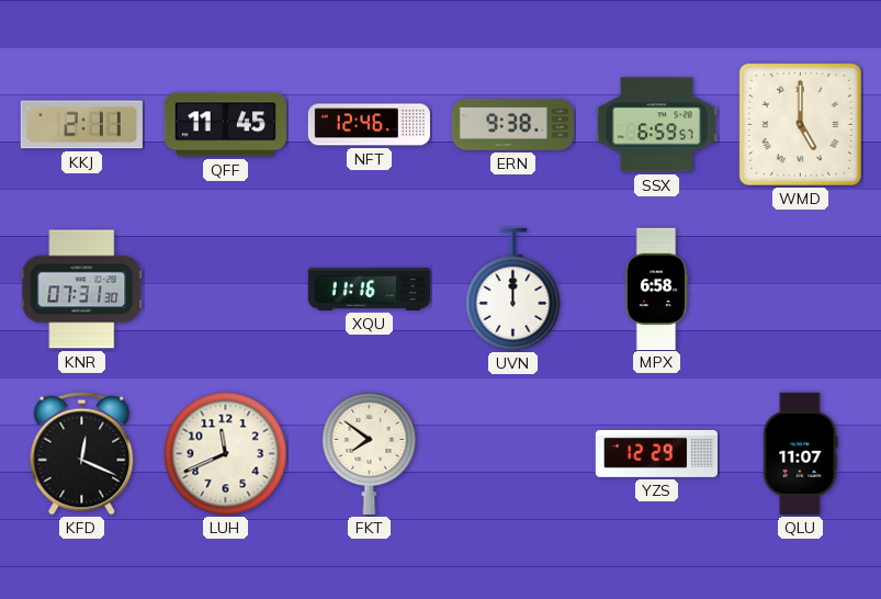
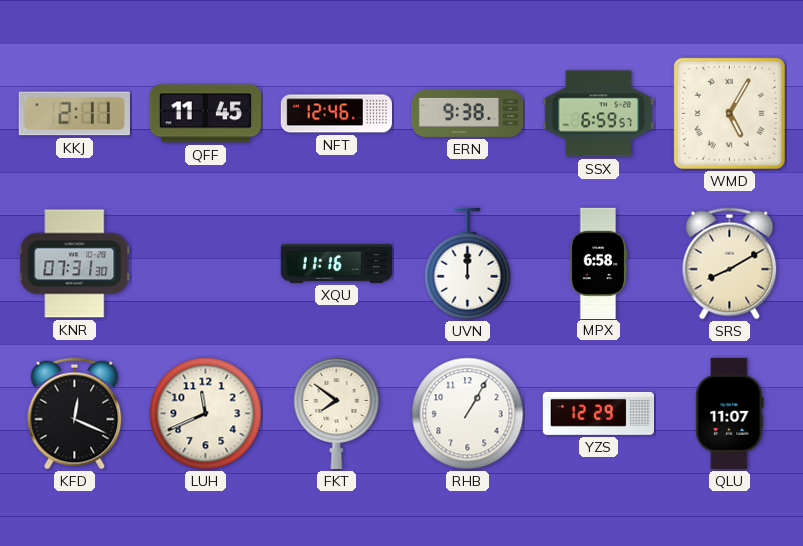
WMD: 5:00 -> 5:05 (729, 113)
SRS: none -> 8:10 (730, 264)
RHB: none -> 1:05 (468, 414)
